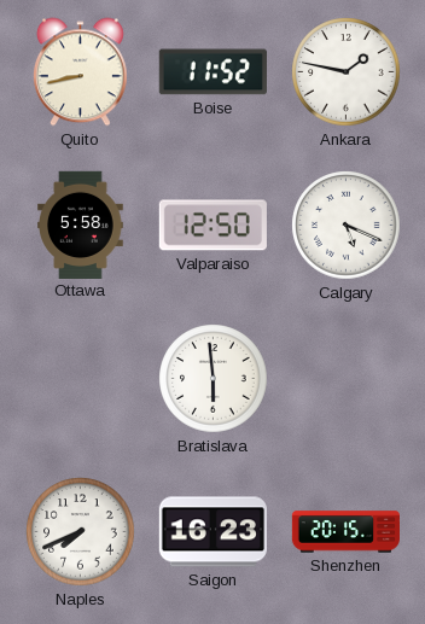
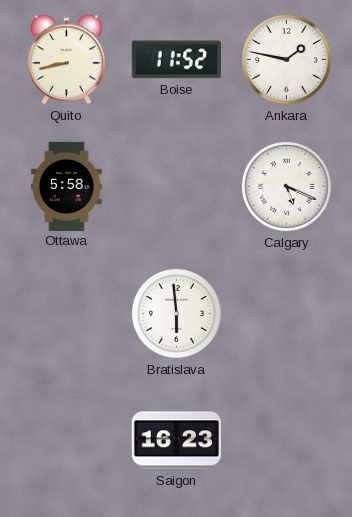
Valparaiso: 12:50 -> none (212, 226)
Naples: 7:41 -> none (81, 532)
Shenzhen: 20:15 -> none (345, 532)
